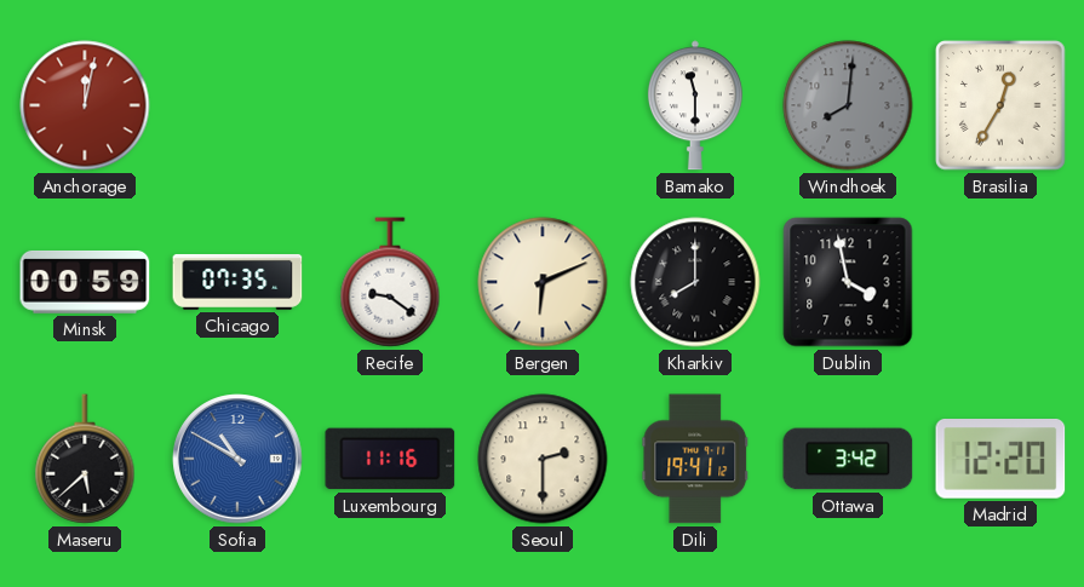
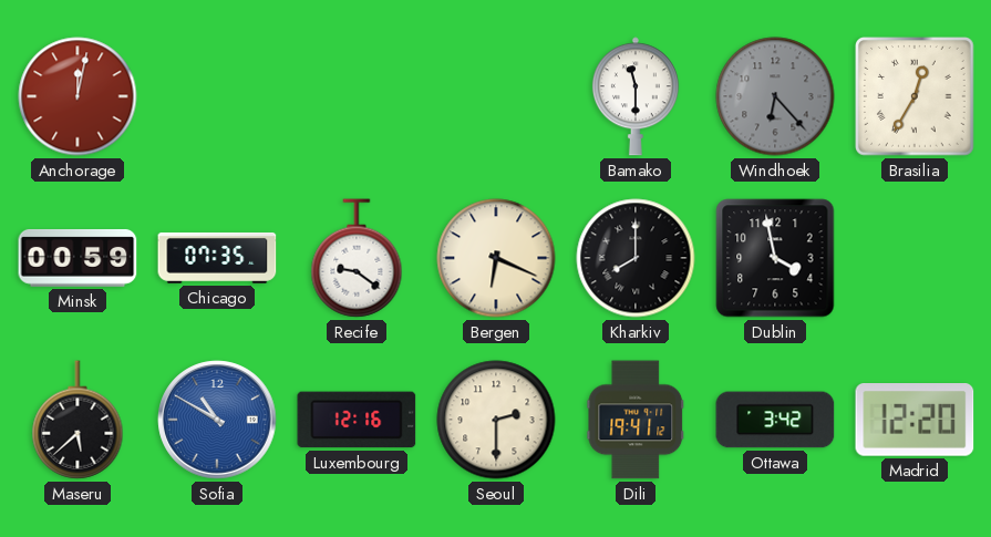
Windhoek: 8:01 -> 6:23 (775, 96)
Bergen: 6:11 -> 6:19 (496, 258)
Luxembourg: 11:16 -> 12:16 (357, 420)
